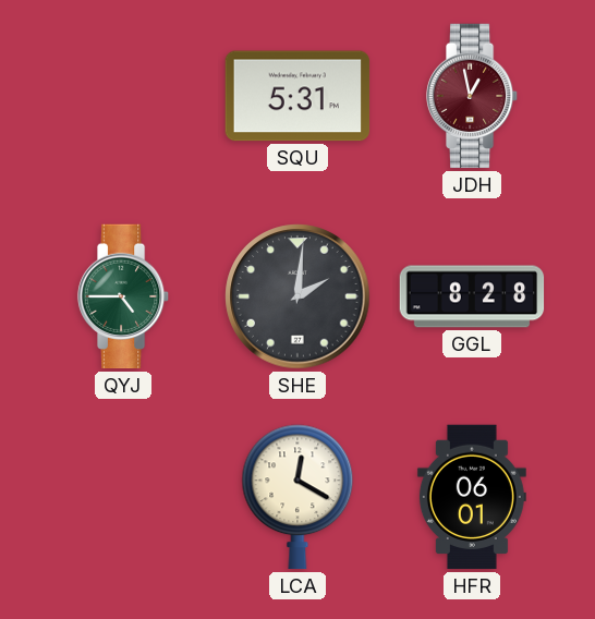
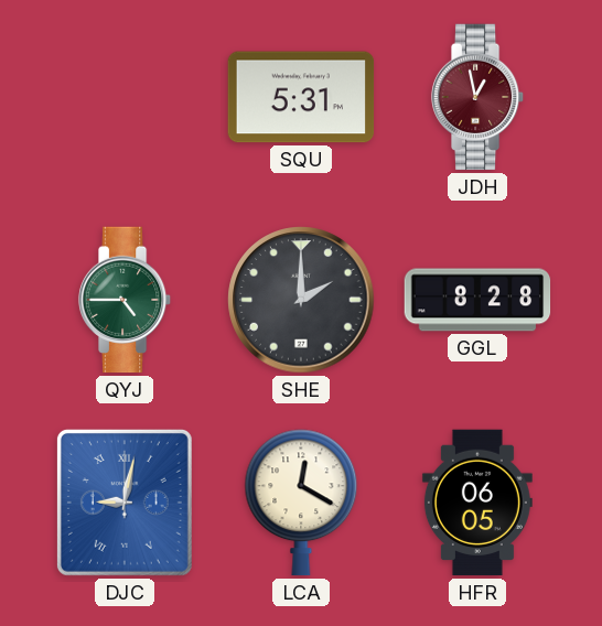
SHE: 2:01 -> 2:00 (301, 300)
DJC: none -> 9:02 (125, 503)
HFR: 06:01 -> 06:05 (477, 503)
